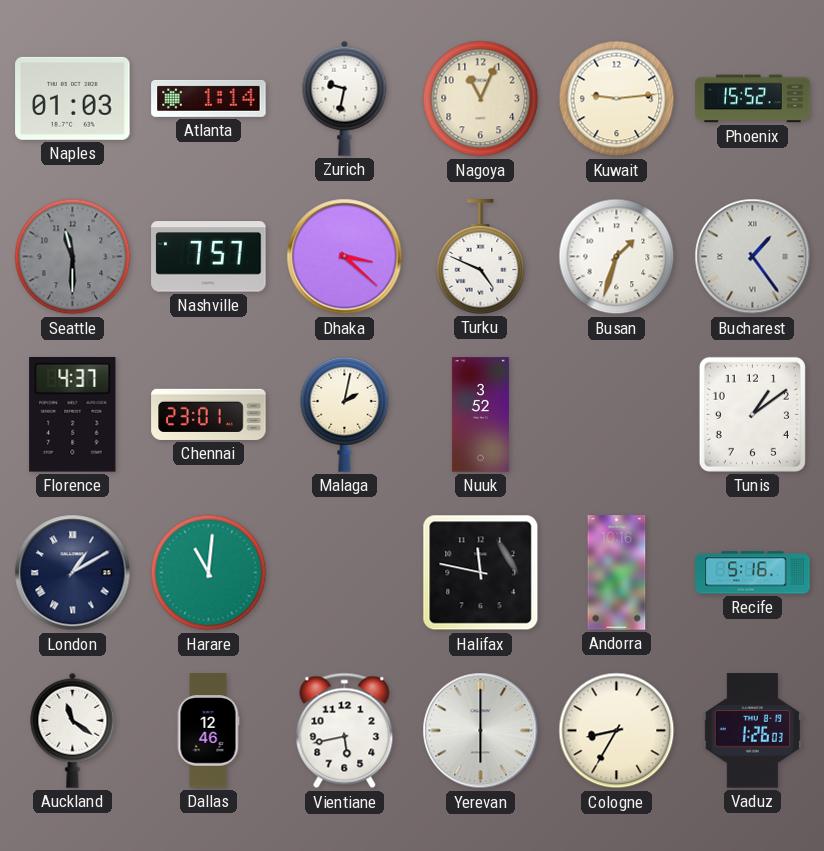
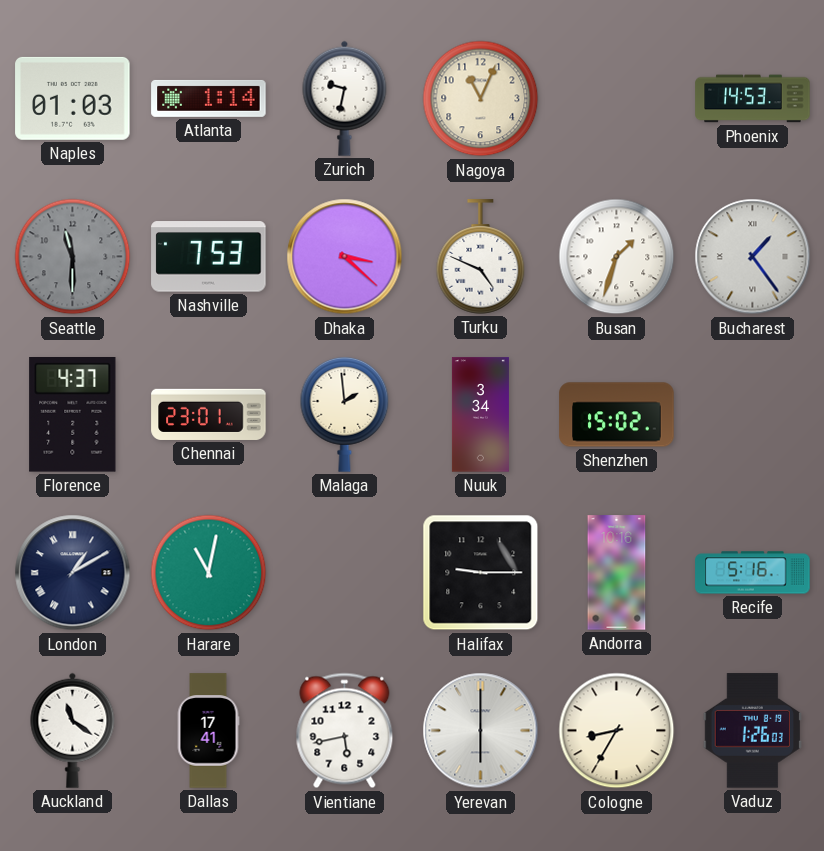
Kuwait: 9:14 -> none (617, 99)
Phoenix: 15:52 -> 14:53 (753, 99)
Nashville: 7:57 -> 7:53 (209, 257)
Malaga: 2:02 -> 1:59 (345, 414)
Nuuk: 3:52 -> 3:34 (480, 415)
Shenzhen: none -> 15:02 (617, 415)
Tunis: 1:09 -> none (752, 414)
Harare: 11:01 -> 11:02 (209, 573)
Halifax: 11:47 -> 9:15 (481, 573)
Dallas: 12:46 -> 17:41 (208, 731)
